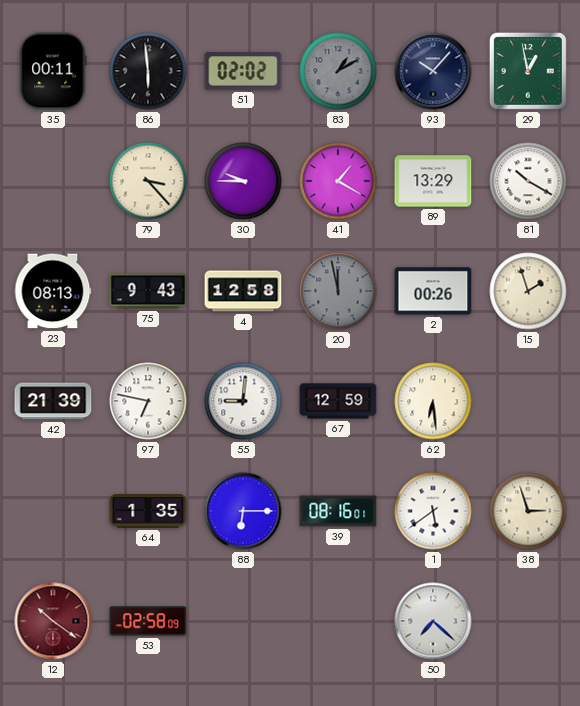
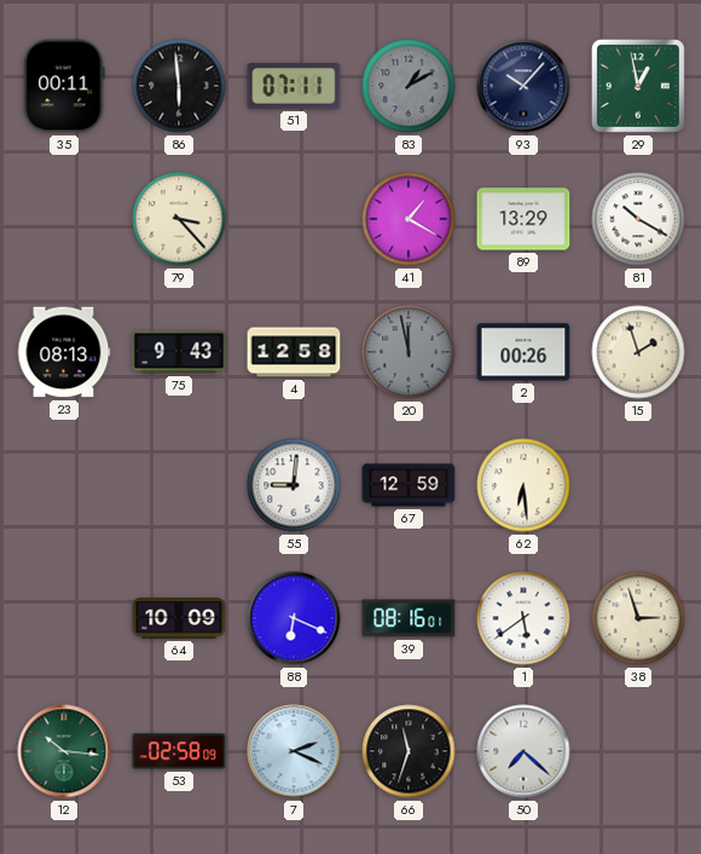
51: 02:02 -> 07:11 (294, 86)
30: 9:45 -> none (243, 181)
42: 21:39 -> none (53, 401)
97: 6:47 -> none (148, 401)
64: 1:35 -> 10:09 (179, 618)
88: 6:15 -> 6:19 (294, 618)
12: 10:21 -> 10:16 (64, 751)
12 dial: burgundy -> green (64, 751)
7: none -> 2:19 (294, 751)
66: none -> 11:33 (409, 751)
